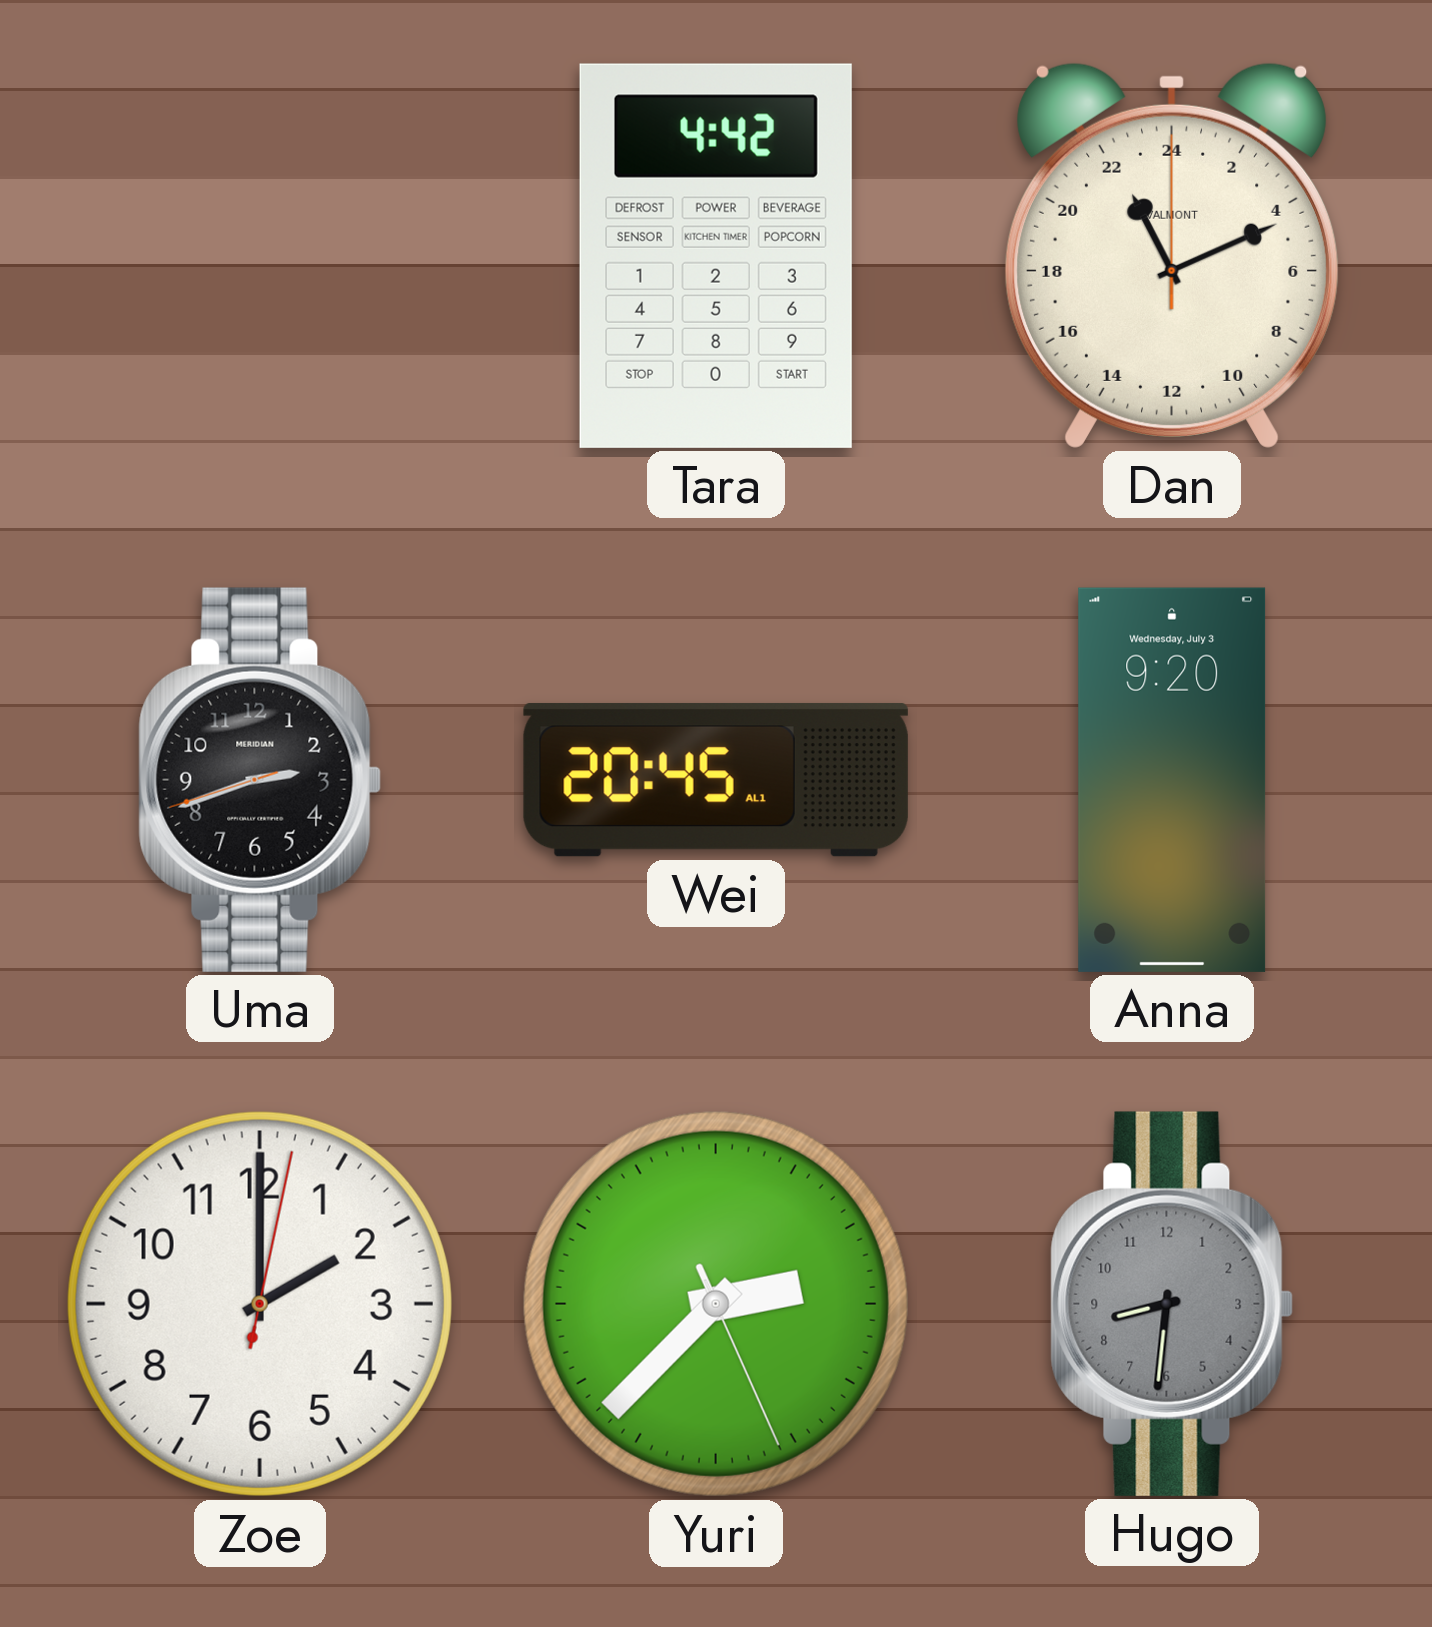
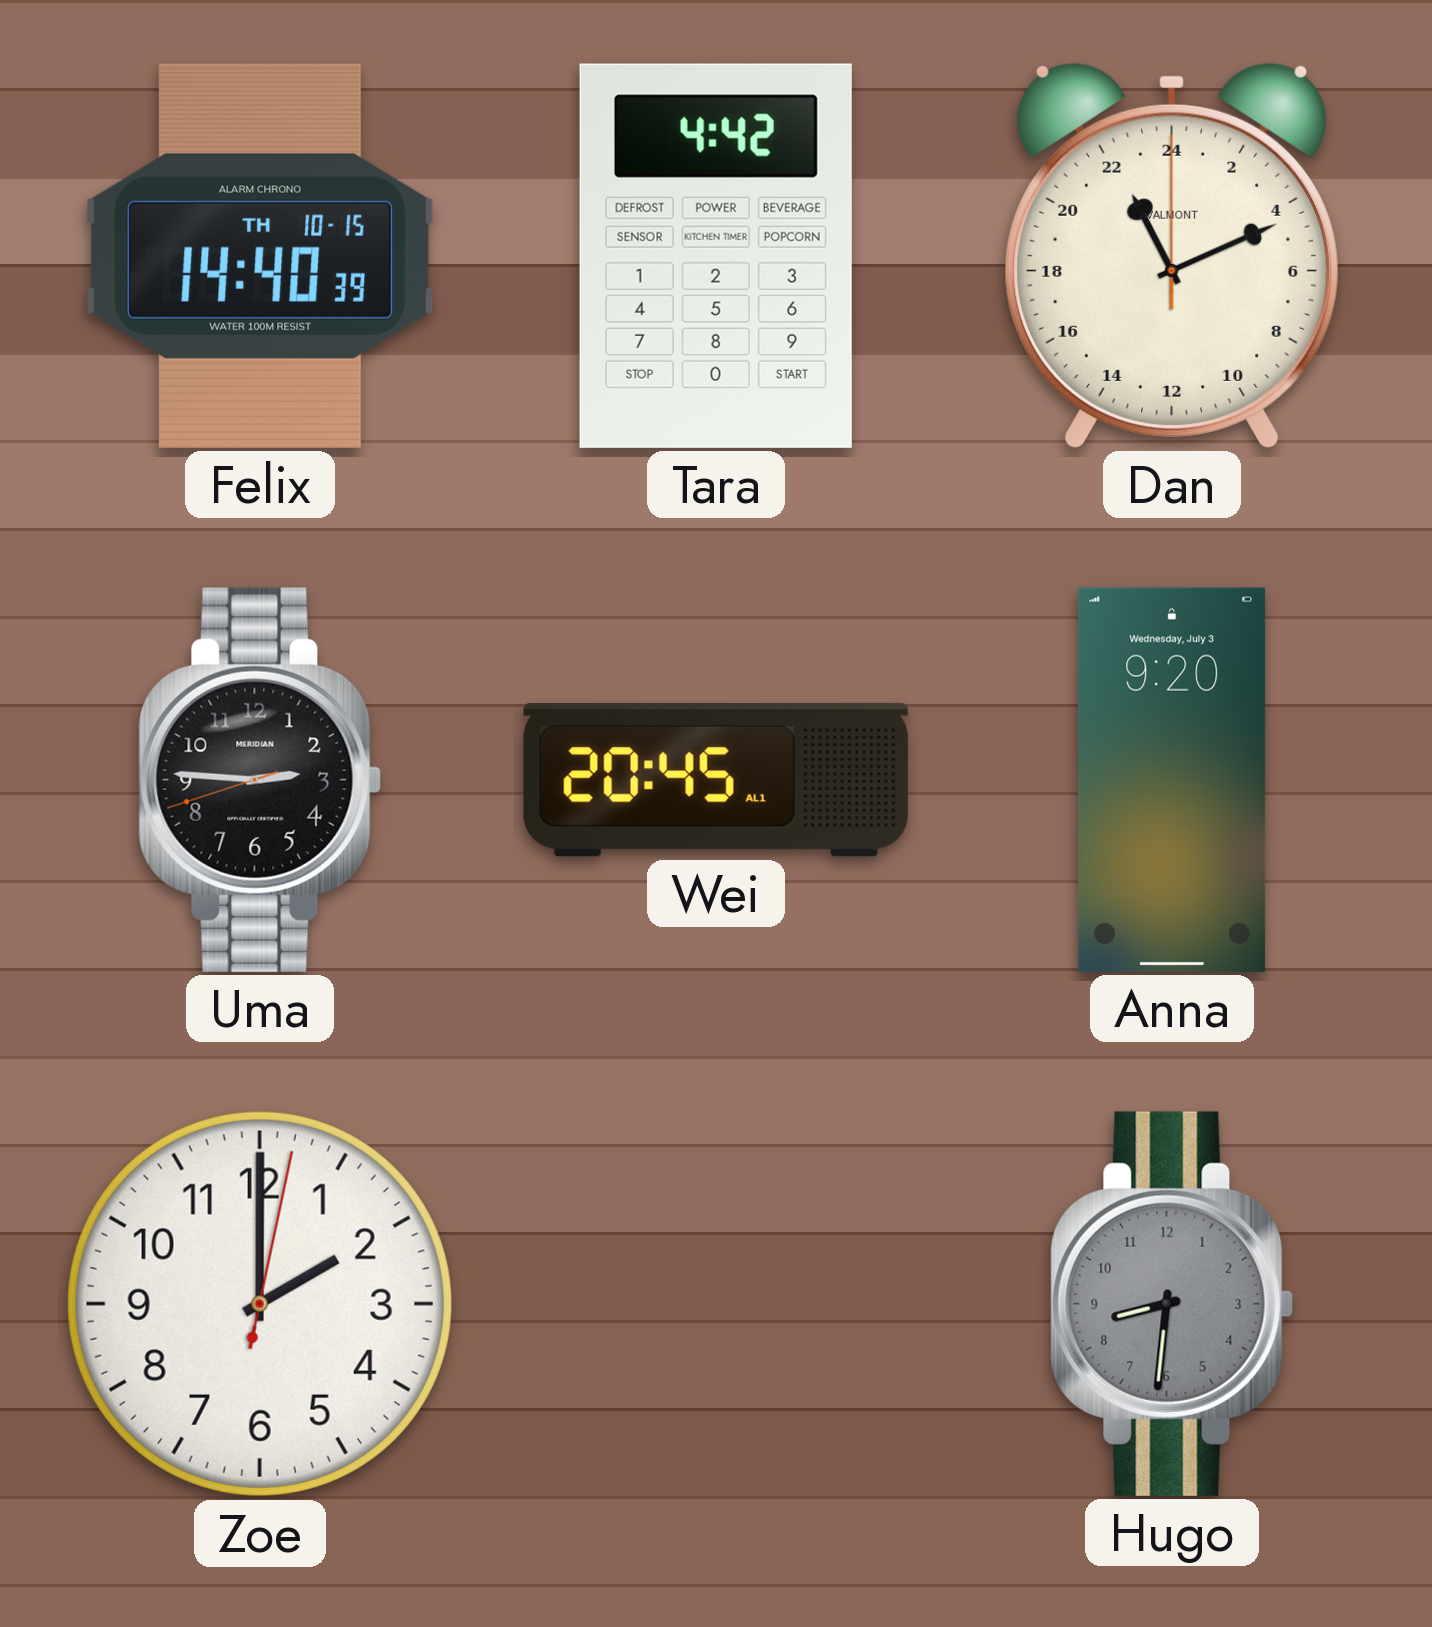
Felix: none -> 14:40 (260, 256)
Uma: 2:41 -> 2:45 (260, 780)
Yuri: 2:37 -> none (716, 1304)
